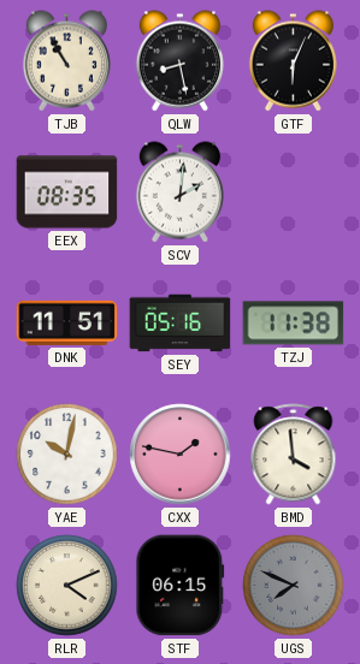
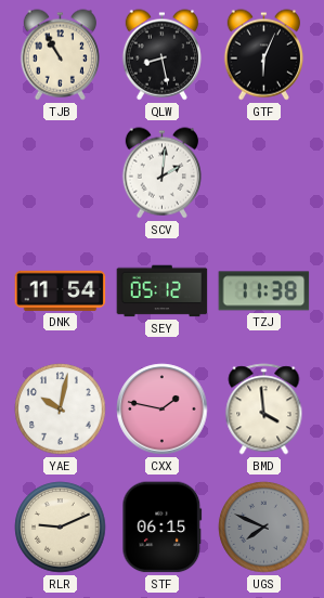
EEX: 08:35 -> none (67, 192)
DNK: 11:51 -> 11:54 (61, 290)
SEY: 05:16 -> 05:12 (163, 291)
RLR: 4:11 -> 9:11 (61, 528)
